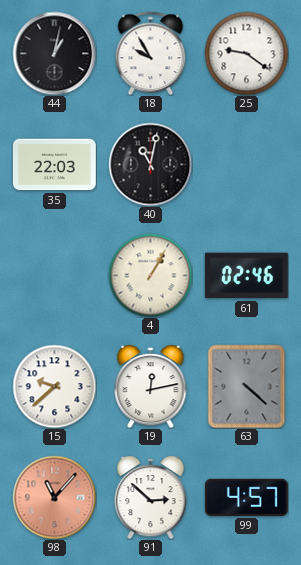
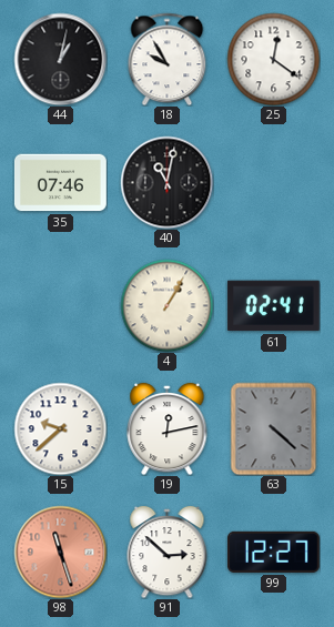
25: 9:21 -> 12:21 (273, 59)
35: 22:03 -> 07:46 (60, 183)
61: 02:46 -> 02:41 (273, 306)
98: 11:07 -> 11:27 (60, 552)
99: 4:57 -> 12:27 (273, 552)
